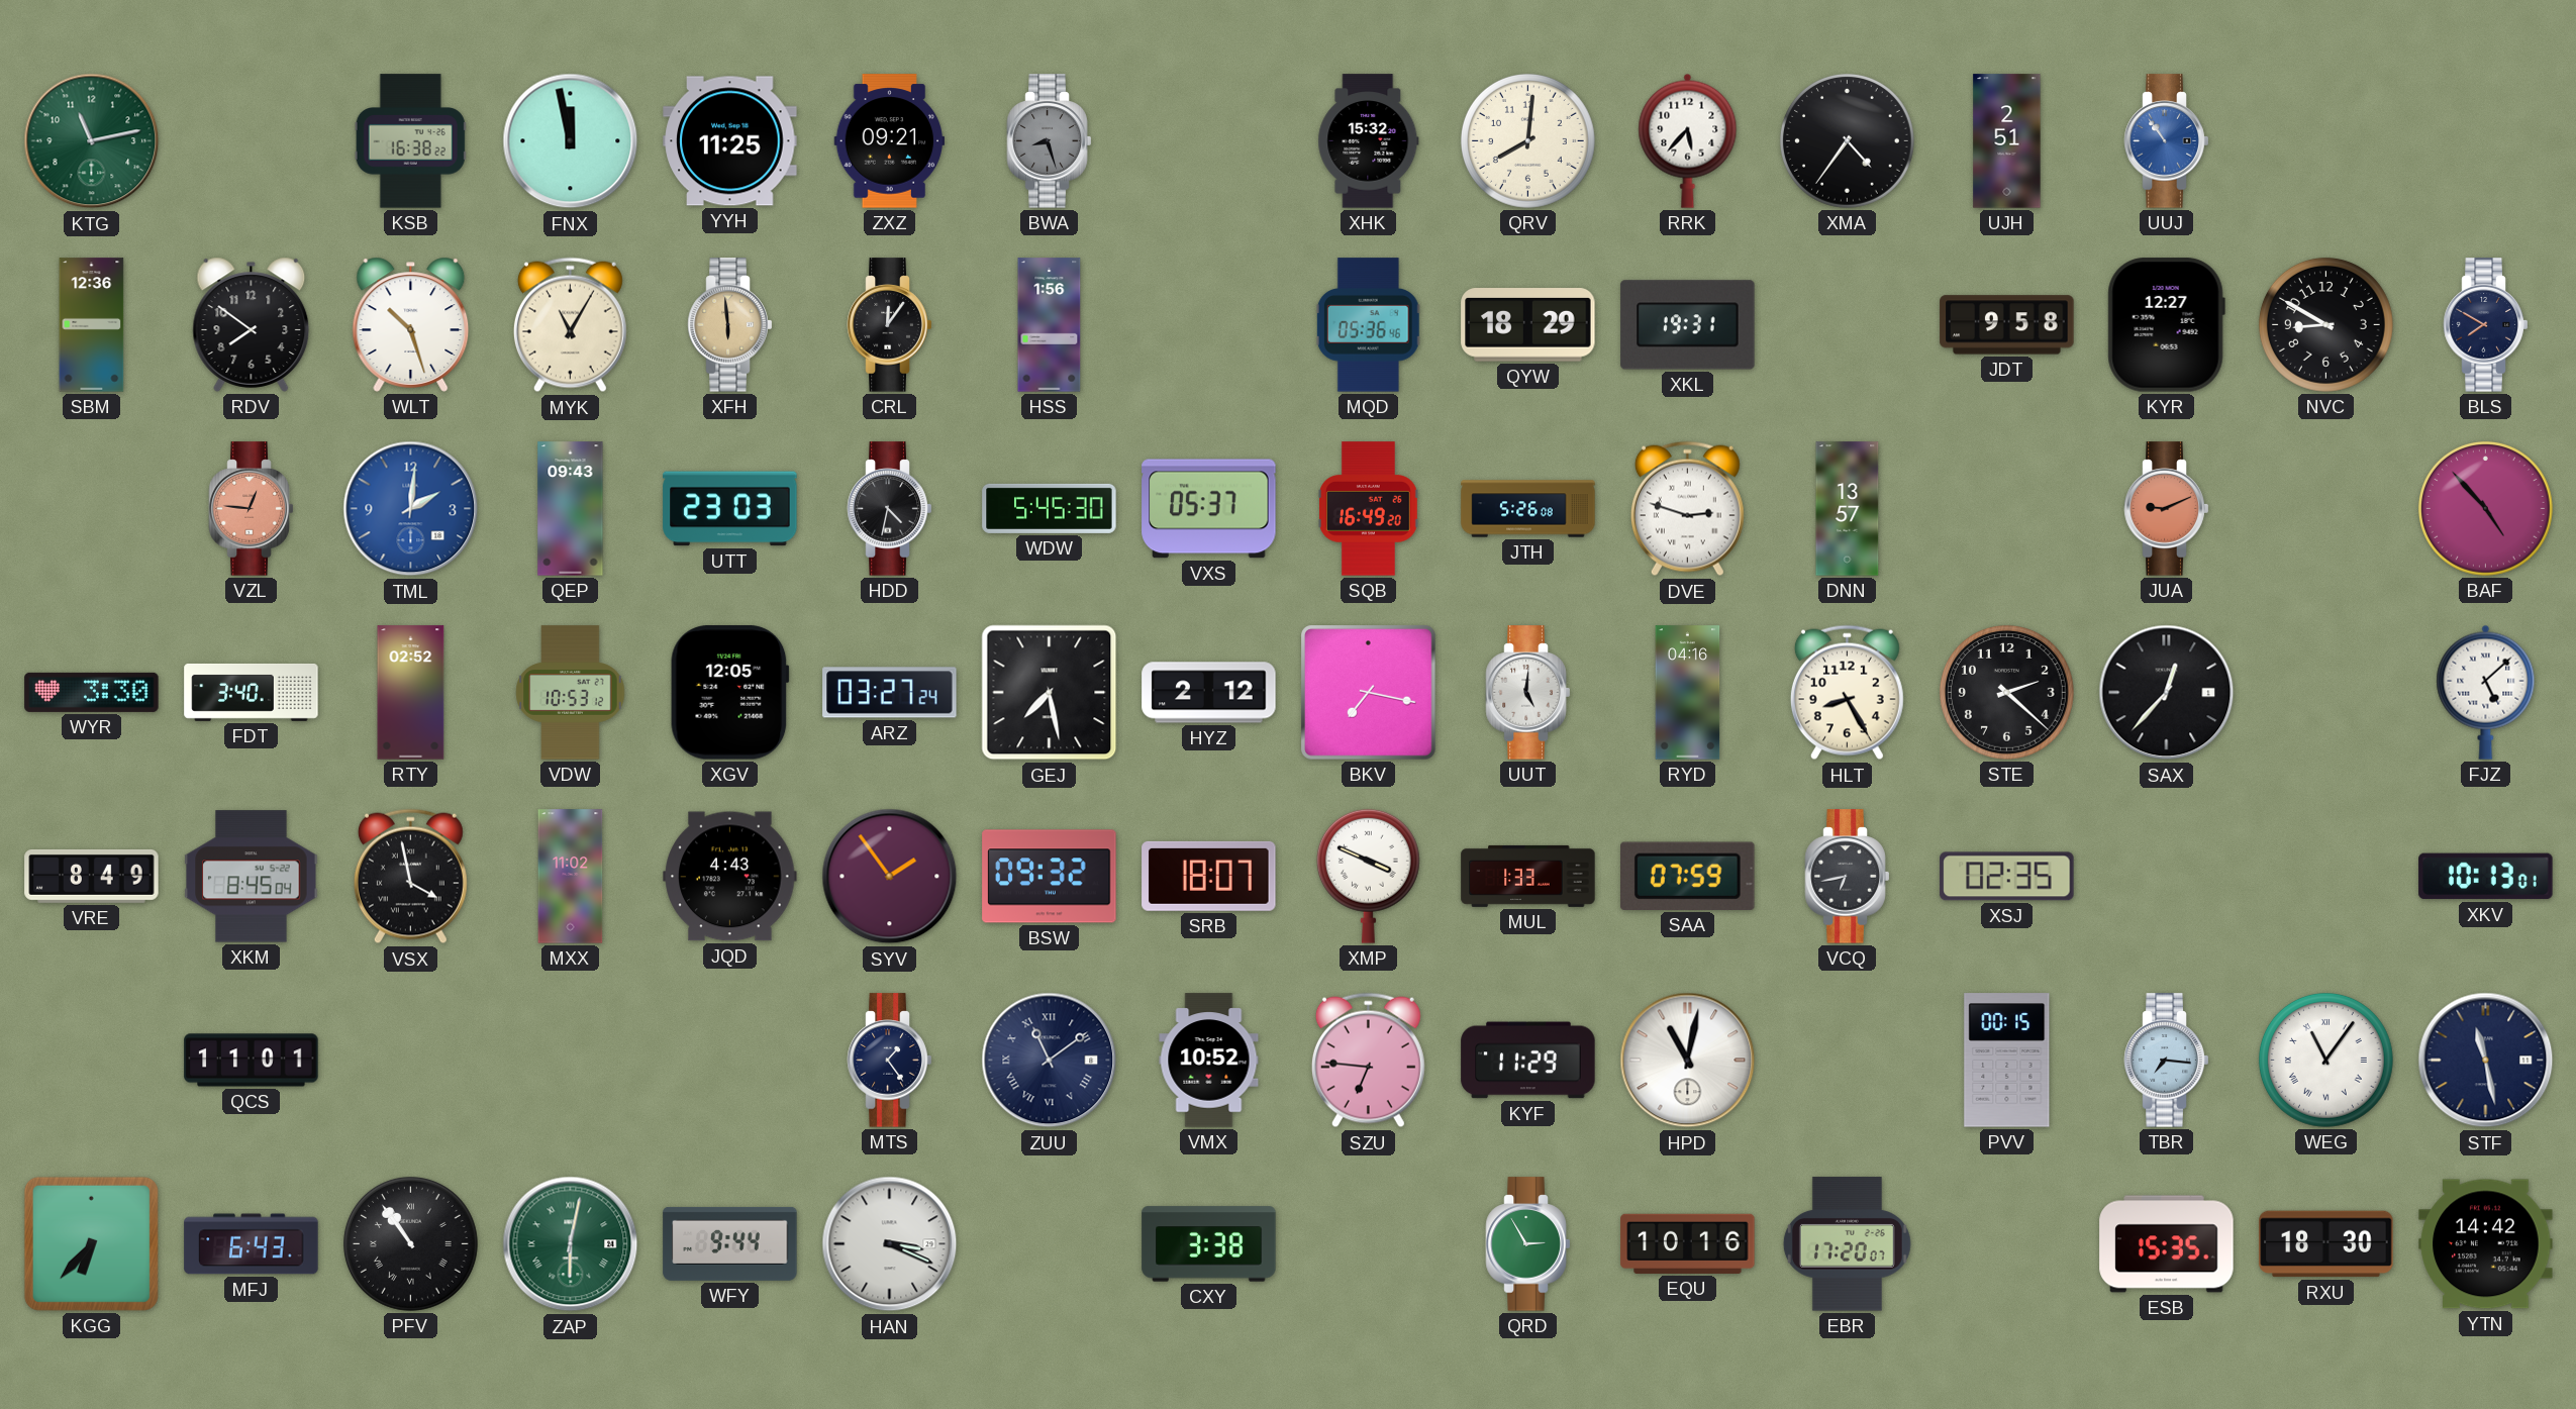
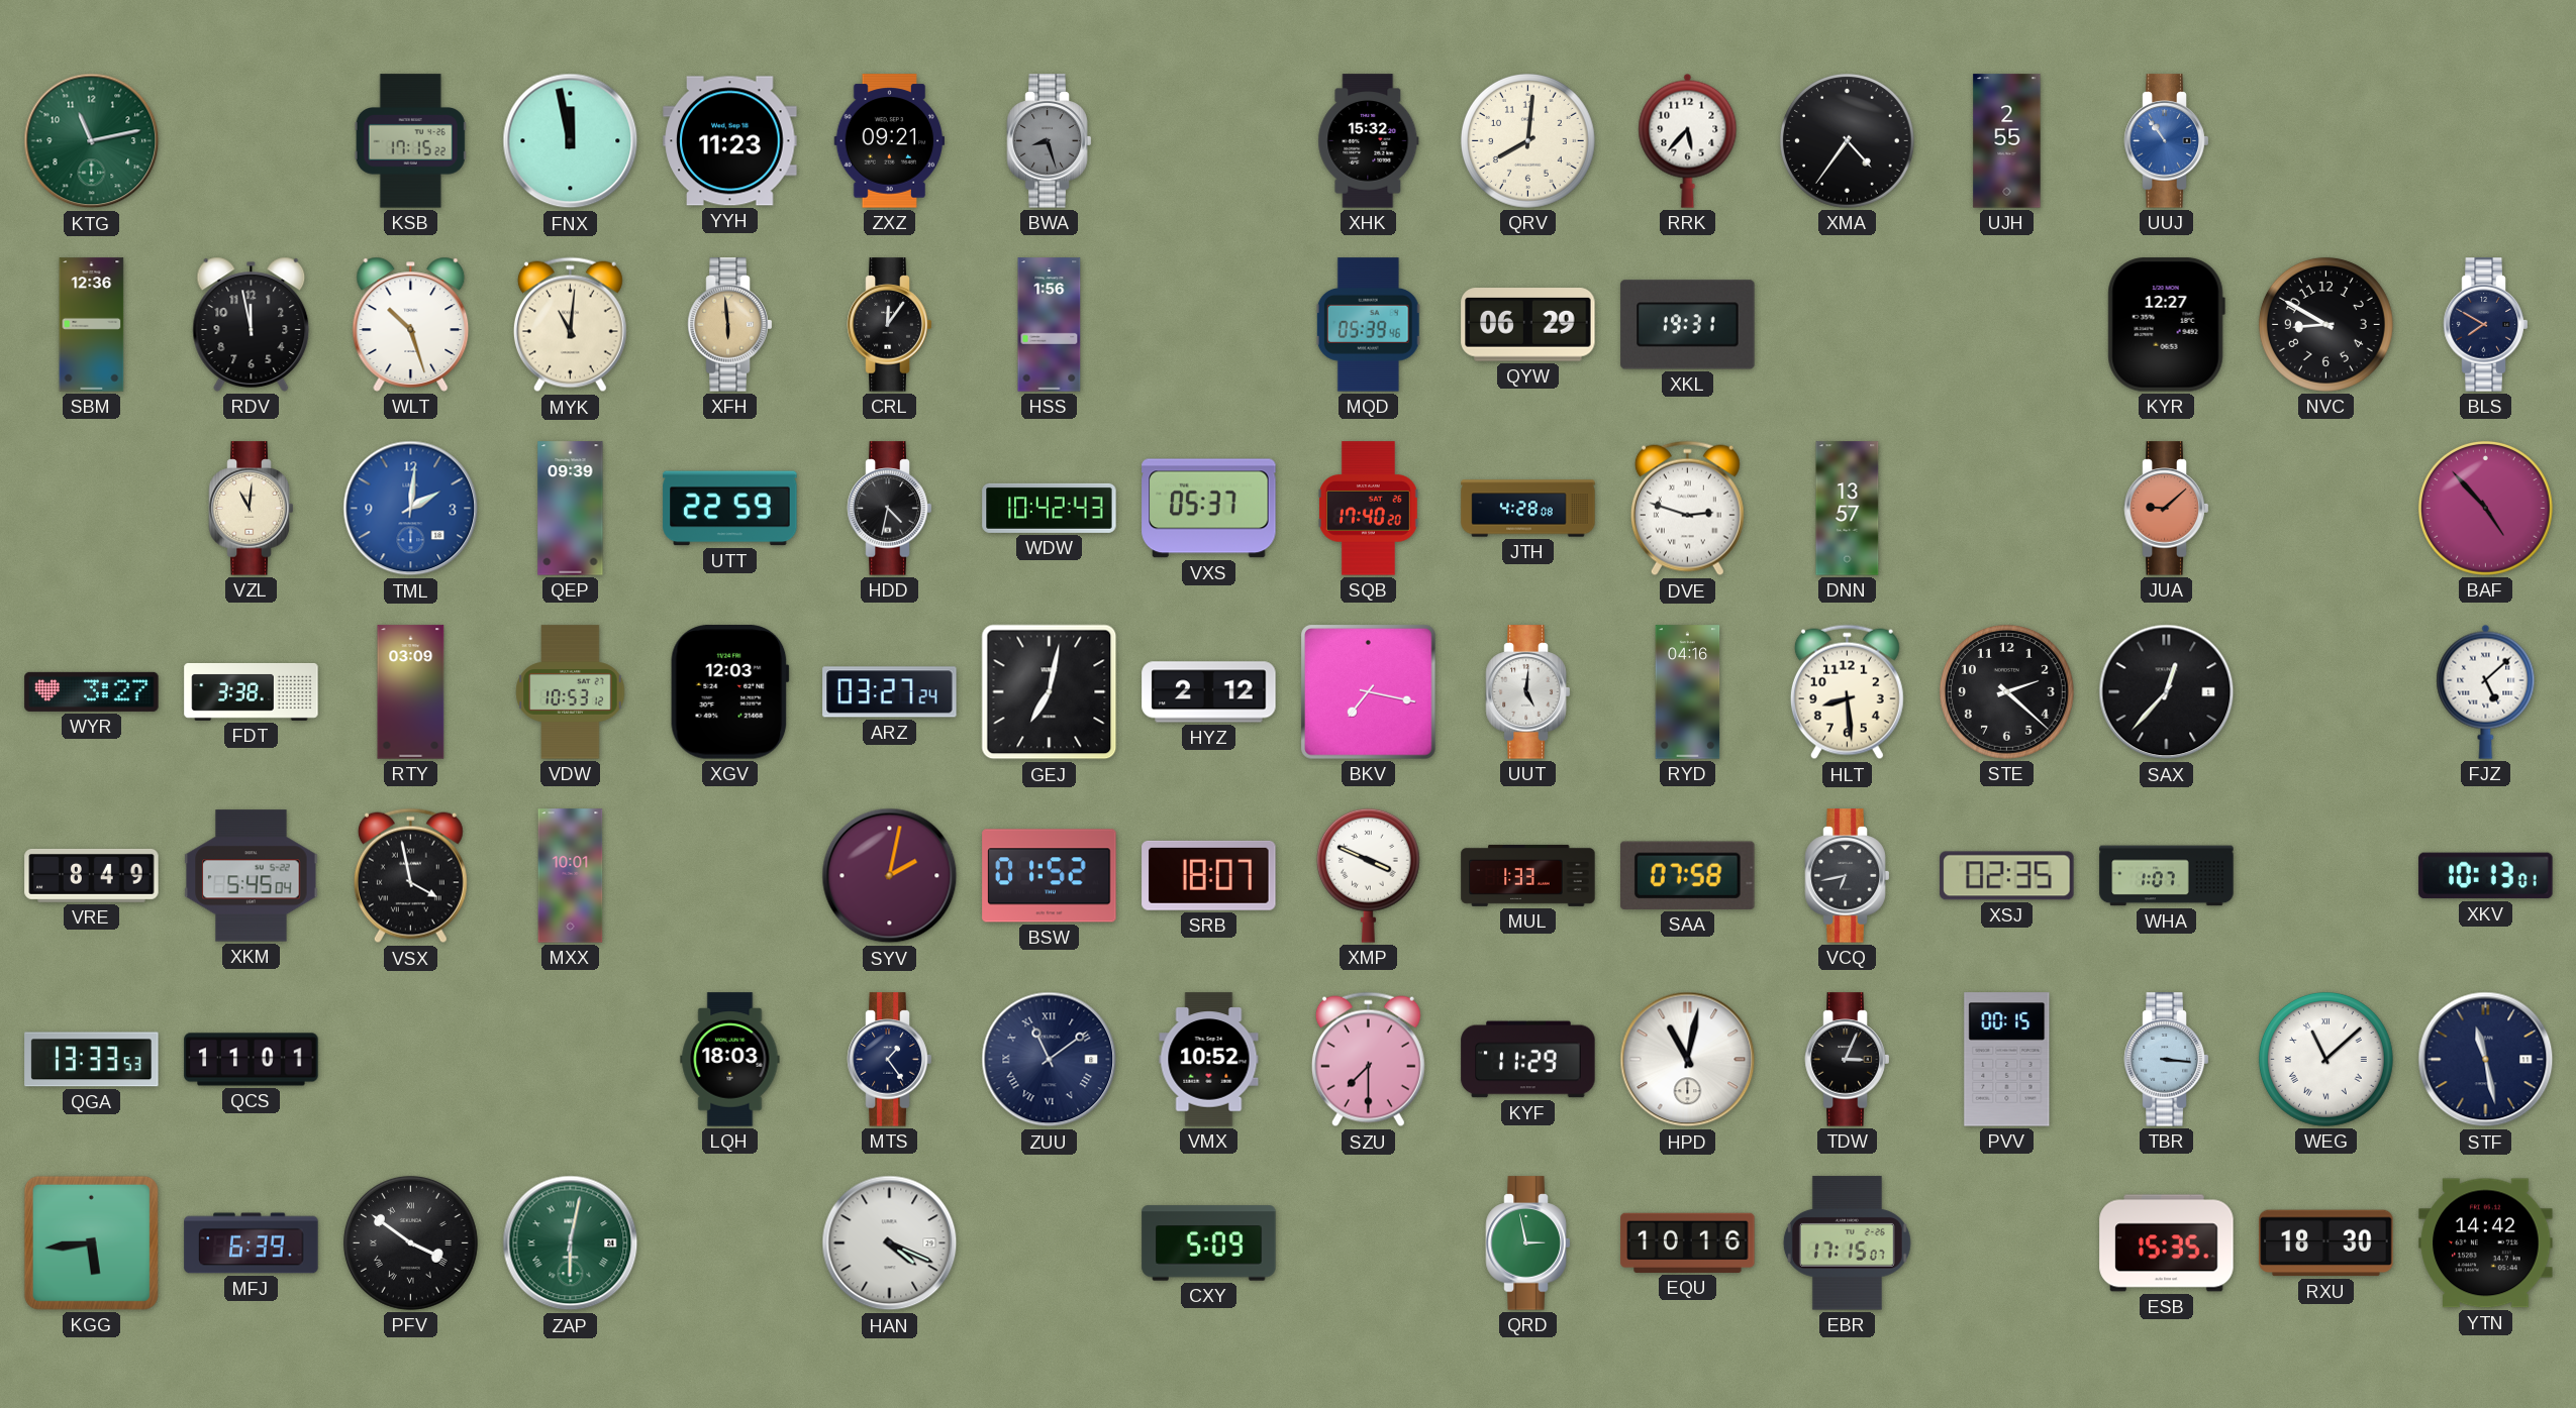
KSB: 16:38 -> 17:15 (410, 141)
YYH: 11:25 -> 11:23 (730, 141)
UJH: 2:51 -> 2:55 (2007, 141)
RDV: 7:51 -> 11:58 (252, 324)
MYK: 11:05 -> 11:01 (570, 325)
MQD: 05:36 -> 05:39 (1368, 325)
QYW: 18:29 -> 06:29 (1528, 325)
JDT: 9:58 -> none (2007, 325)
VZL: 12:46 -> 11:01 (252, 509)
VZL dial: salmon -> cream (252, 509)
QEP: 09:43 -> 09:39 (571, 509)
UTT: 23:03 -> 22:59 (730, 509)
WDW: 5:45 -> 10:42 (1050, 508)
SQB: 16:49 -> 17:40 (1369, 509)
JTH: 5:26 -> 4:28 (1528, 509)
JUA: 9:11 -> 9:08 (2167, 509)
WYR: 3:30 -> 3:27 (92, 691)
FDT: 3:40 -> 3:38 (252, 692)
RTY: 02:52 -> 03:09 (411, 692)
XGV: 12:05 -> 12:03 (730, 692)
GEJ: 7:28 -> 7:02 (1050, 692)
HLT: 8:25 -> 8:29 (1847, 692)
XKM: 8:45 -> 5:45 (252, 876)
MXX: 11:02 -> 10:01 (571, 876)
JQD: 4:43 -> none (730, 877)
SYV: 1:54 -> 2:02 (890, 876)
BSW: 09:32 -> 01:52 (1050, 876)
SAA: 07:59 -> 07:58 (1688, 875)
WHA: none -> 1:07 (2167, 876)
QGA: none -> 13:33 (92, 1060)
LQH: none -> 18:03 (730, 1060)
SZU: 6:46 -> 7:30 (1368, 1060)
TDW: none -> 3:04 (1848, 1060)
TBR: 7:16 -> 3:16 (2167, 1060)
WEG: 11:06 -> 11:08 (2325, 1059)
KGG: 6:37 -> 5:44 (91, 1242)
MFJ: 6:43 -> 6:39 (252, 1243)
PFV: 10:54 -> 3:51 (410, 1242)
WFY: 9:44 -> none (730, 1243)
HAN: 3:19 -> 4:19 (890, 1243)
CXY: 3:38 -> 5:09 (1209, 1243)
QRD: 2:55 -> 2:58 (1528, 1243)
EBR: 17:20 -> 17:15 (1847, 1243)
